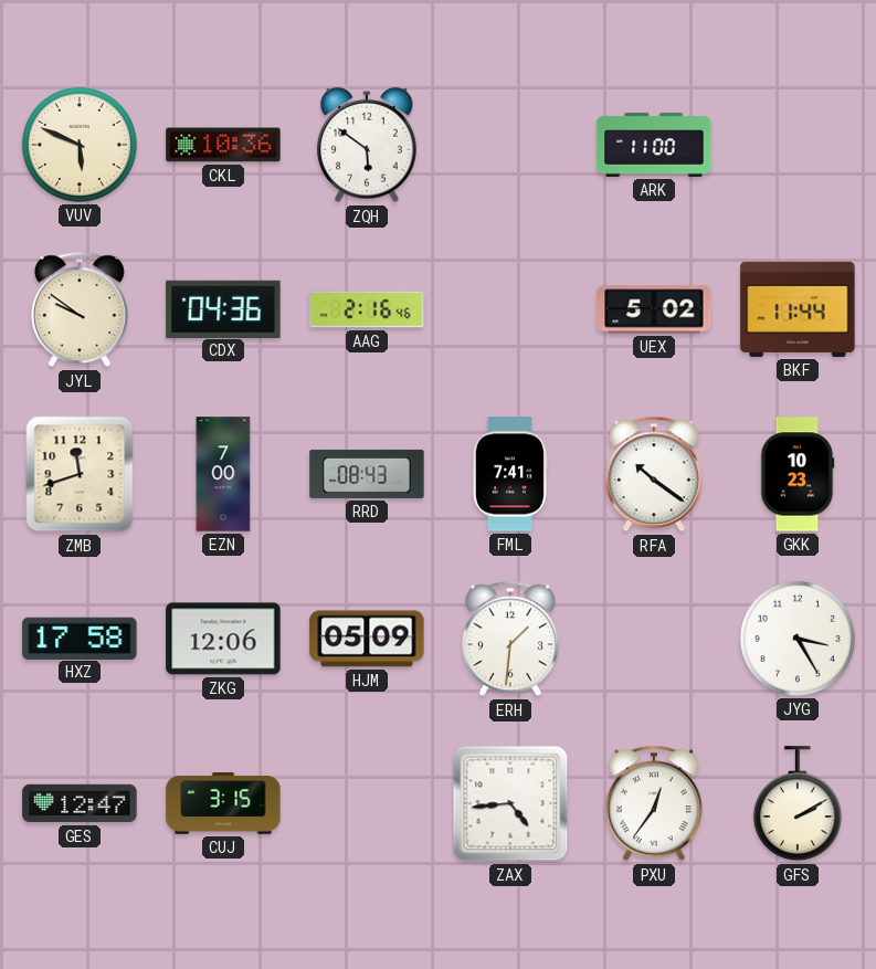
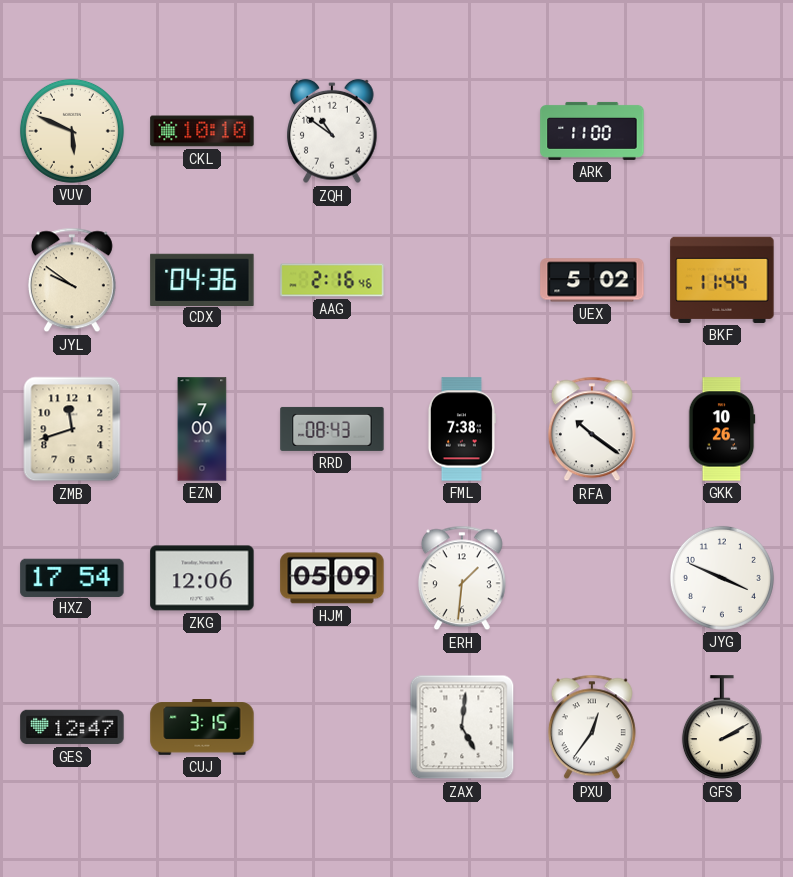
CKL: 10:36 -> 10:10 (202, 131)
ZQH: 5:51 -> 10:51 (332, 131)
FML: 7:41 -> 7:38 (461, 429)
GKK: 10:23 -> 10:26 (722, 429)
HXZ: 17:58 -> 17:54 (72, 577)
JYG: 3:25 -> 3:49 (722, 578)
ZAX: 4:44 -> 5:01 (462, 727)
